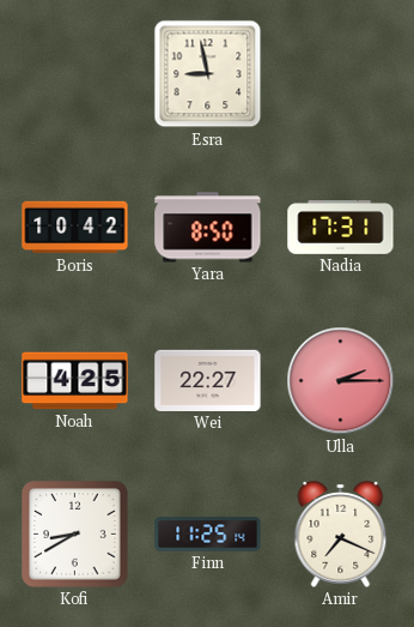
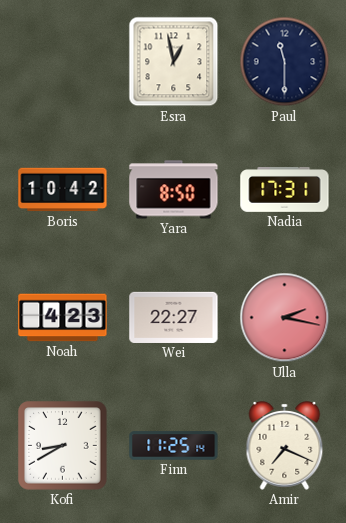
Esra: 8:58 -> 12:58 (174, 62)
Paul: none -> 11:30 (285, 62)
Noah: 4:25 -> 4:23 (63, 318)
Ulla: 2:15 -> 2:17 (285, 318)
